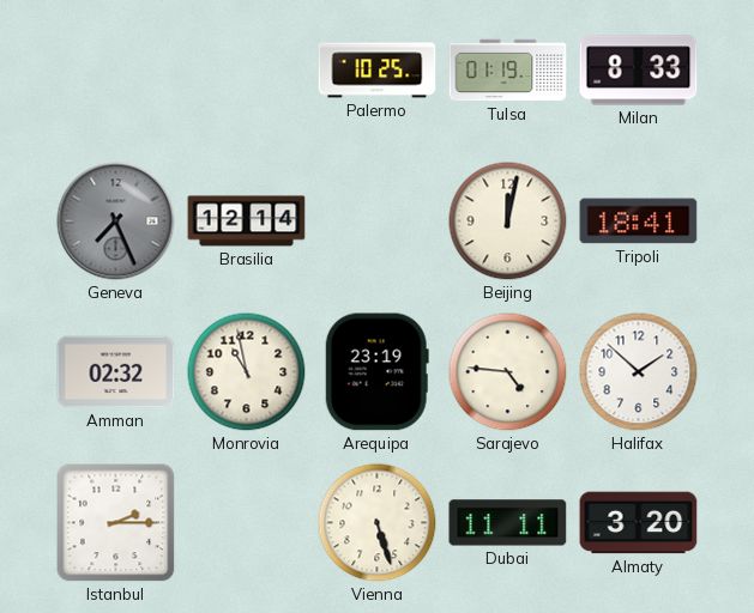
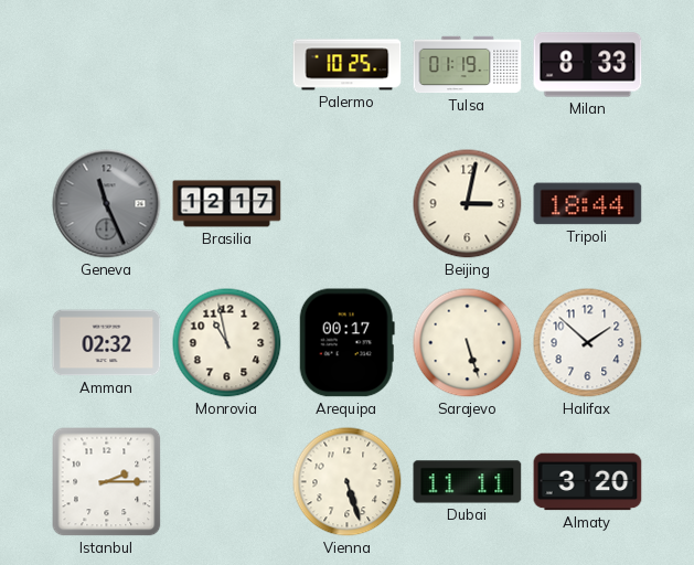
Geneva: 7:26 -> 11:26 (107, 204)
Brasilia: 12:14 -> 12:17 (227, 204)
Beijing: 12:02 -> 3:02 (468, 204)
Tripoli: 18:41 -> 18:44 (588, 204)
Arequipa: 23:19 -> 00:17 (346, 343)
Sarajevo: 4:46 -> 5:27 (468, 343)
